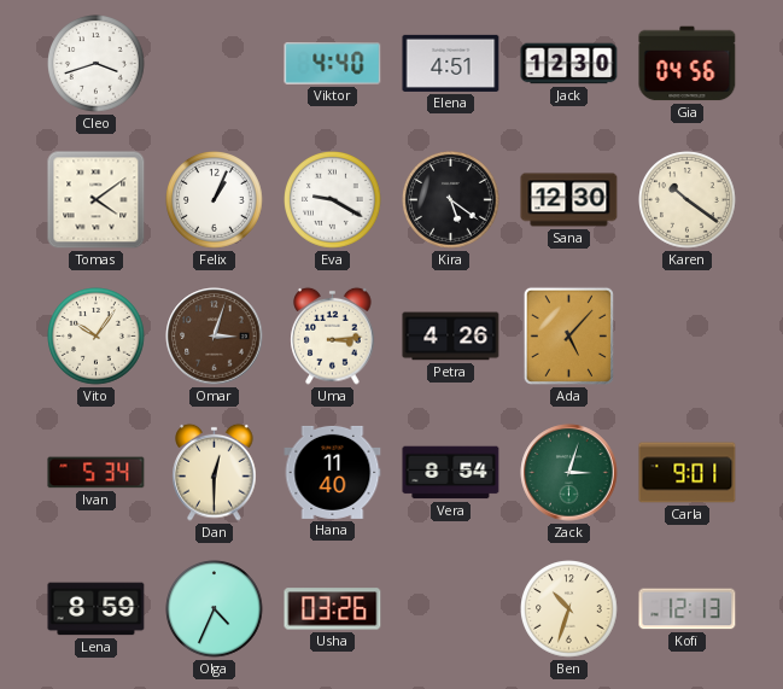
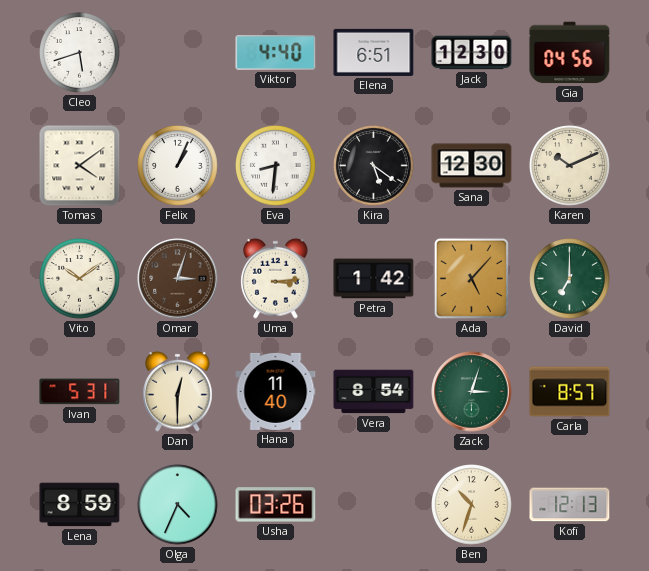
Cleo: 3:42 -> 5:42 (80, 53)
Elena: 4:51 -> 6:51 (374, 52)
Eva: 9:20 -> 8:31 (276, 166)
Karen: 10:21 -> 10:11 (570, 166)
Vito: 10:06 -> 10:09 (80, 279)
Petra: 4:26 -> 1:42 (374, 279)
David: none -> 7:00 (570, 279)
Ivan: 5:34 -> 5:31 (80, 392)
Carla: 9:01 -> 8:57 (570, 392)
